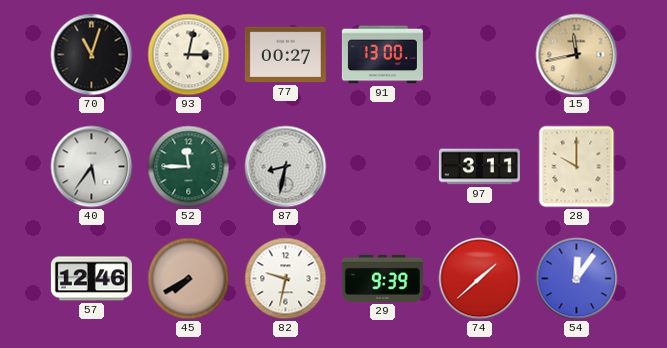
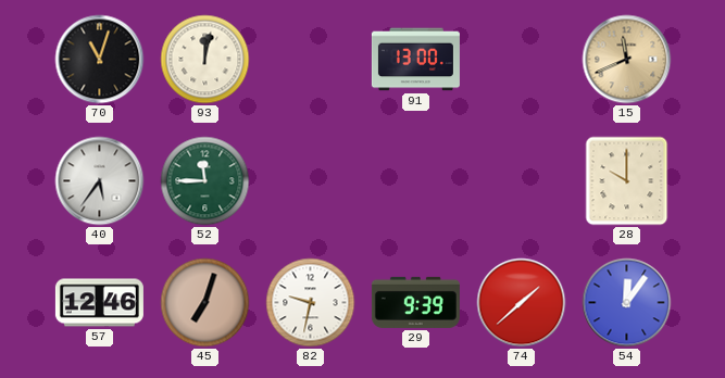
93: 3:02 -> 12:02 (205, 60)
77: 00:27 -> none (285, 55)
15: 11:43 -> 11:41 (627, 60)
87: 8:32 -> none (286, 167)
97: 3:11 -> none (479, 167)
45: 7:40 -> 7:03 (205, 303)
